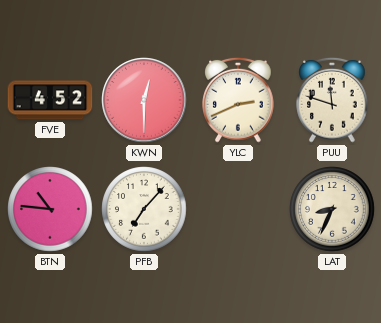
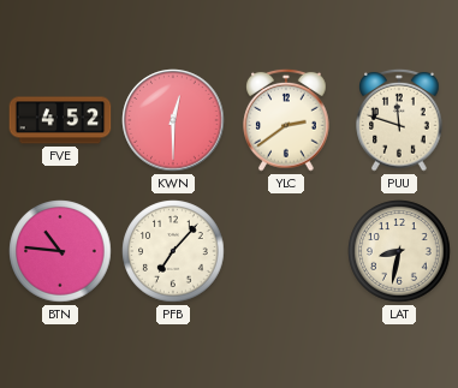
YLC: 2:41 -> 2:39 (286, 120)
LAT: 8:34 -> 8:32 (399, 251)
